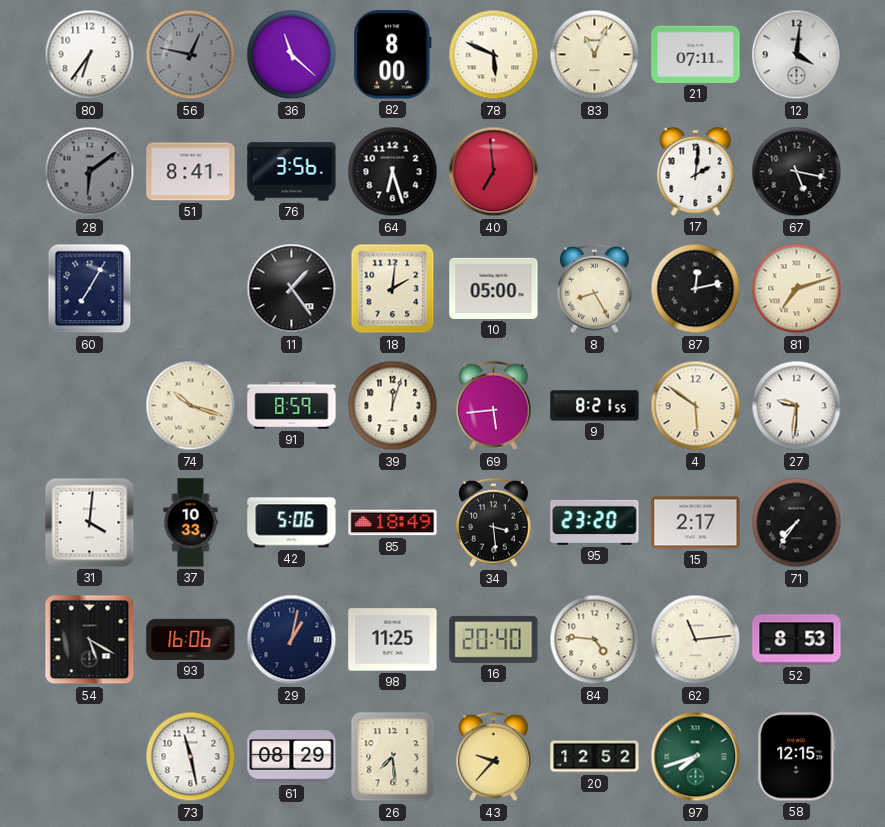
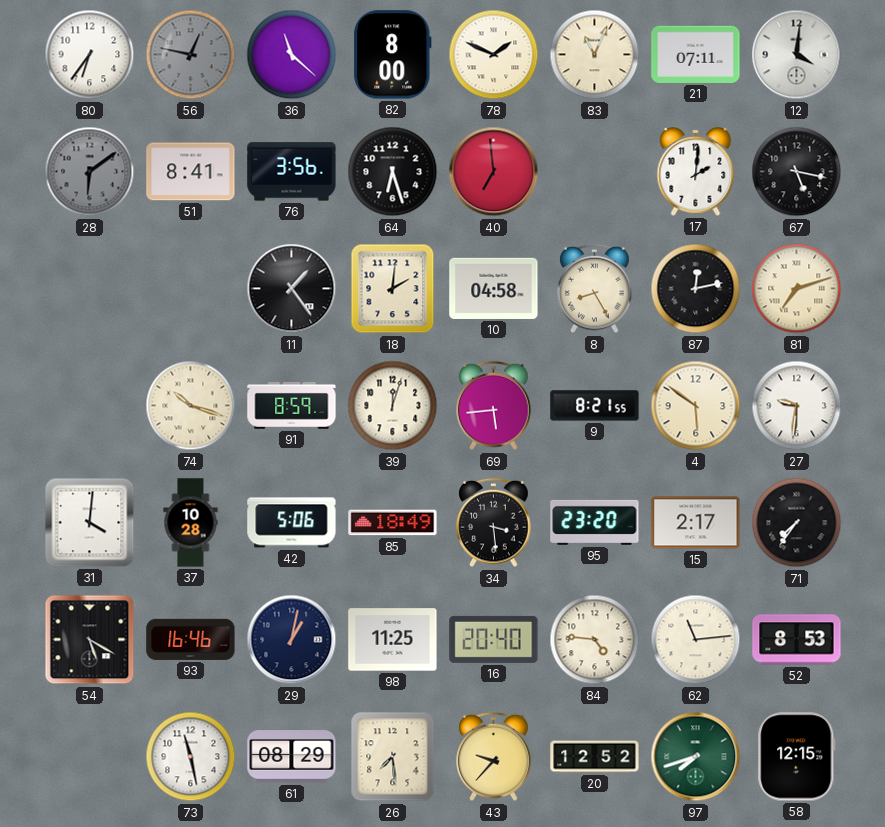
78: 5:49 -> 1:49 (494, 55)
60: 7:05 -> none (90, 289)
10: 05:00 -> 04:58 (494, 288)
37: 10:33 -> 10:28 (191, 523)
93: 16:06 -> 16:46 (191, 639)
